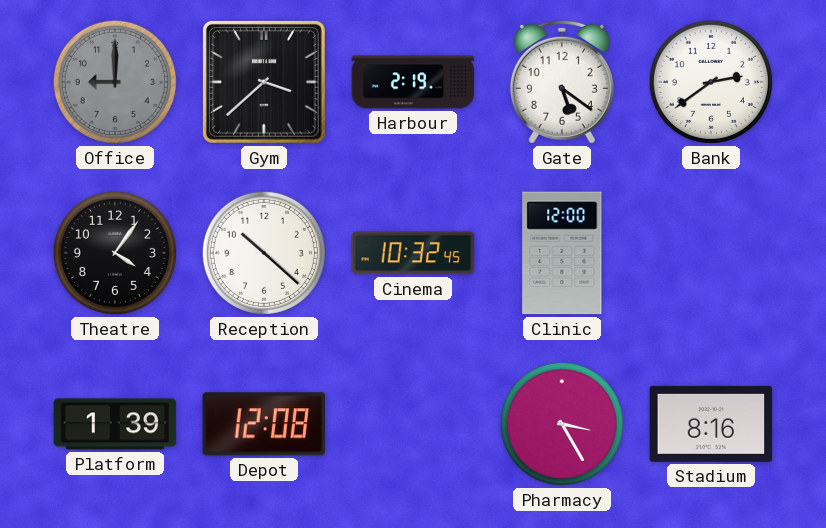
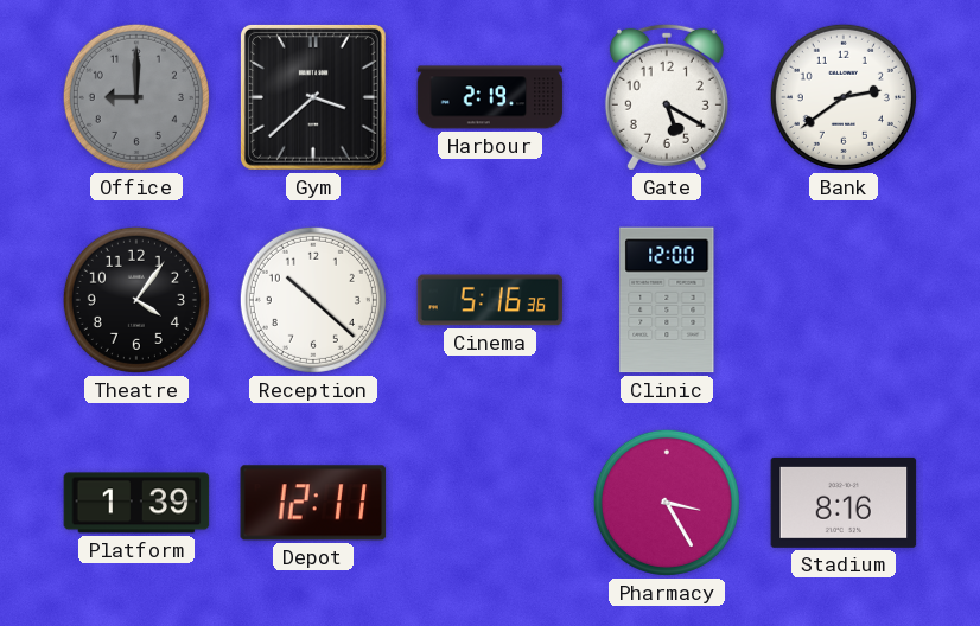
Gate: 5:21 -> 5:20 (667, 97)
Cinema: 10:32 -> 5:16 (490, 300)
Depot: 12:08 -> 12:11 (313, 503)
